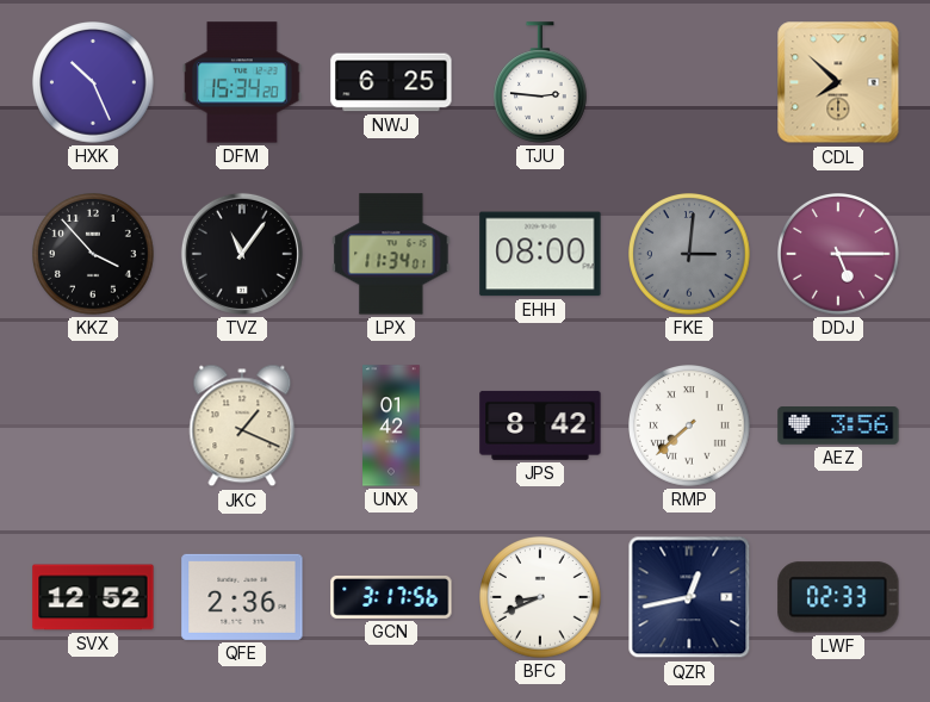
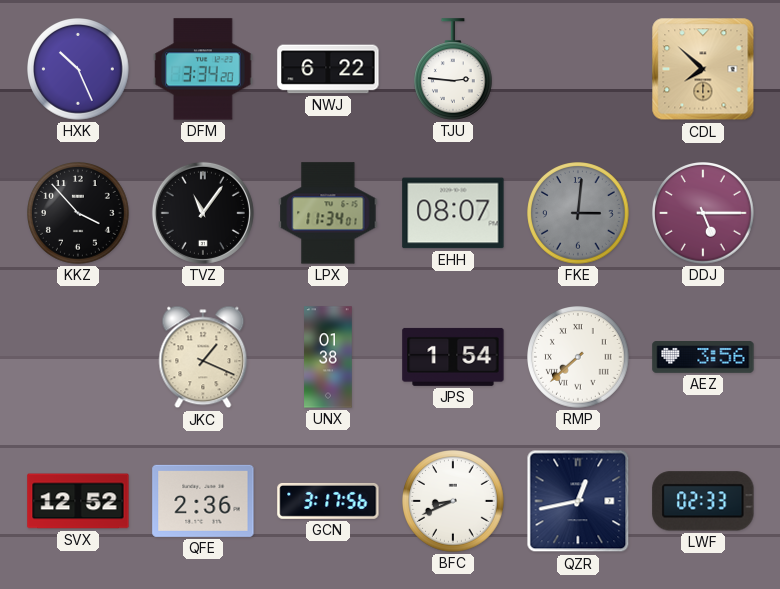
DFM: 15:34 -> 3:34 (203, 69)
NWJ: 6:25 -> 6:22 (328, 69)
EHH: 08:00 -> 08:07 (453, 213)
UNX: 01:42 -> 01:38 (328, 357)
JPS: 8:42 -> 1:54 (453, 357)
